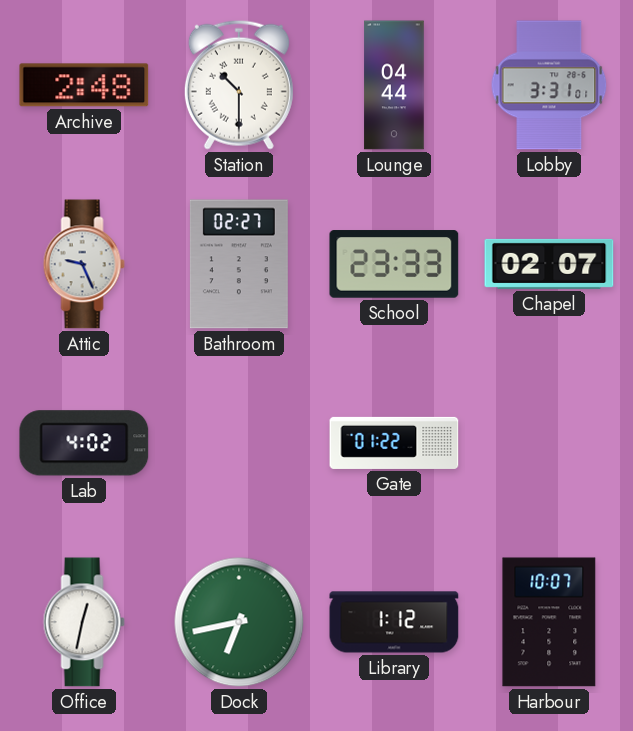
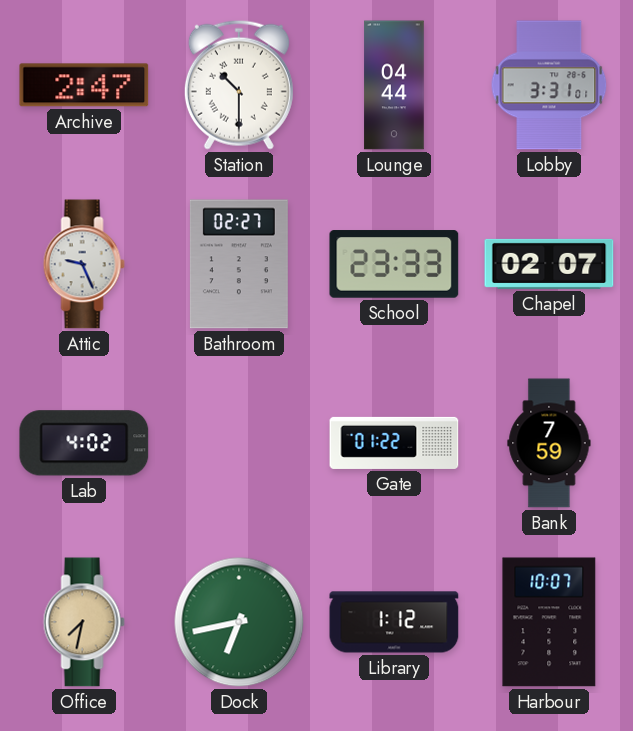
Archive: 2:48 -> 2:47 (84, 85)
Bank: none -> 7:59 (549, 443)
Office: 12:32 -> 7:32 (84, 622)
Office dial: white -> champagne (84, 622)
